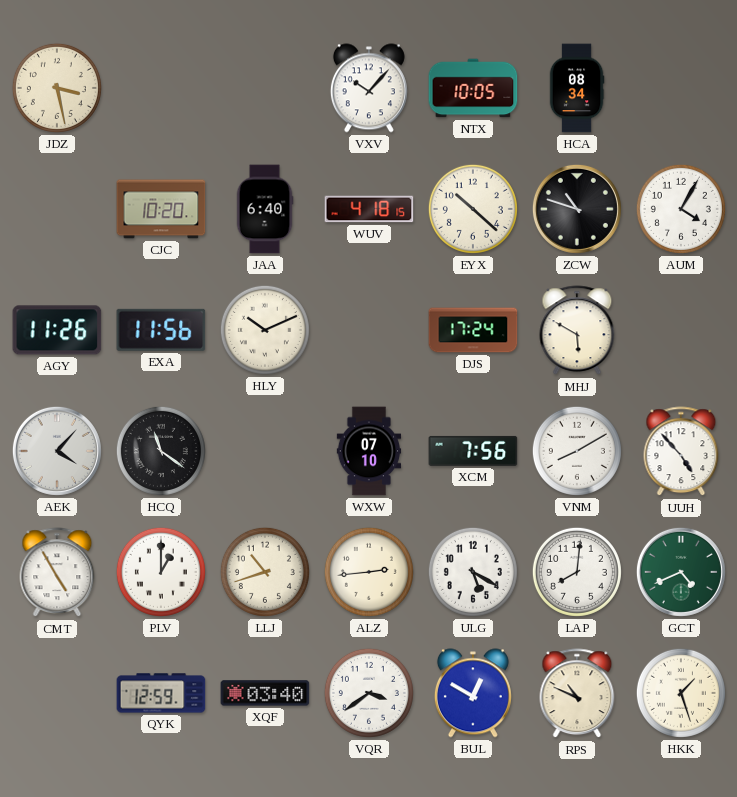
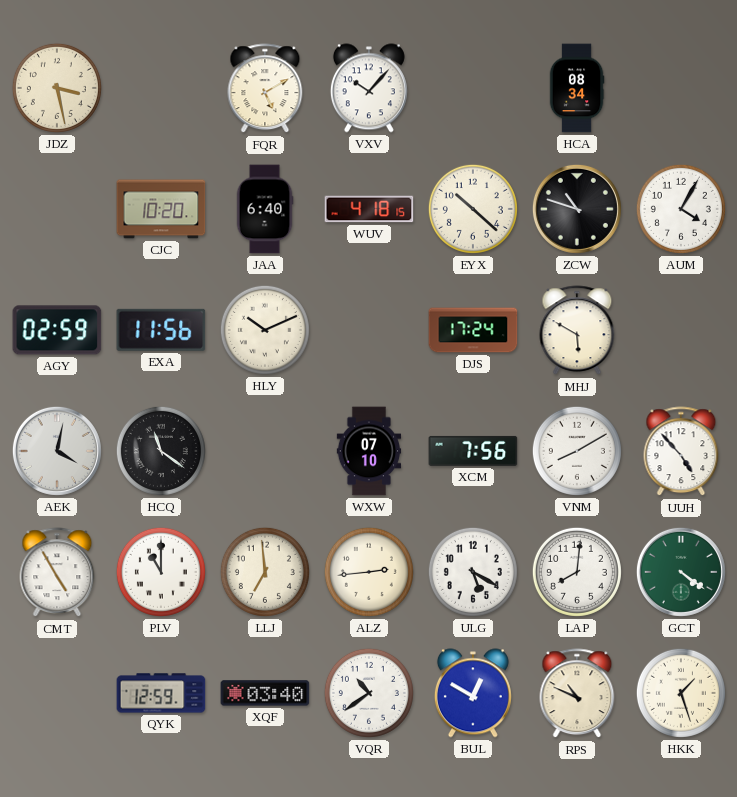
FQR: none -> 5:10 (265, 89)
NTX: 10:05 -> none (473, 88)
AGY: 11:26 -> 02:59 (57, 330)
AEK: 4:07 -> 4:02 (57, 451)
PLV: 1:00 -> 11:00 (161, 572)
LLJ: 10:42 -> 6:59 (265, 572)
GCT: 4:41 -> 4:21 (681, 572)
VQR: 3:39 -> 10:39 (369, 693)
